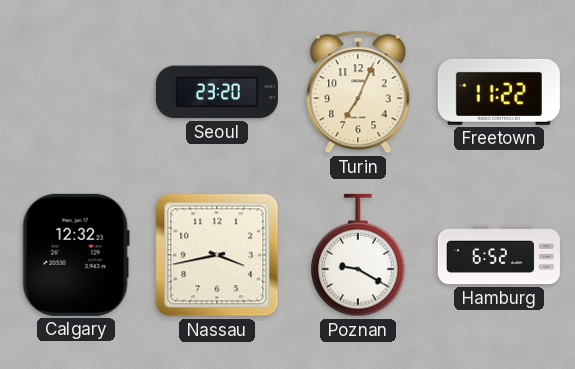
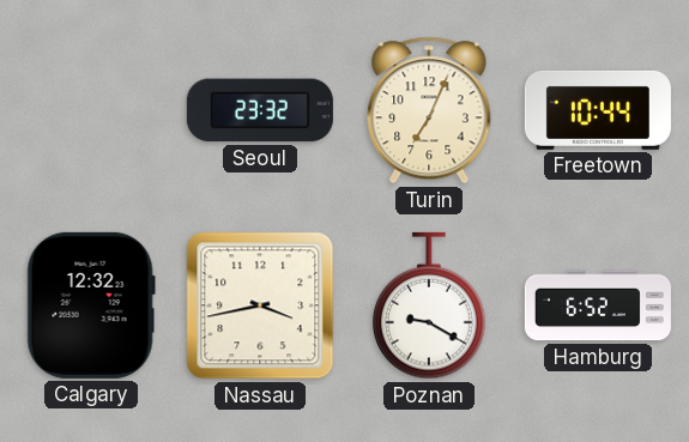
Seoul: 23:20 -> 23:32 (260, 110)
Freetown: 11:22 -> 10:44 (598, 110)
